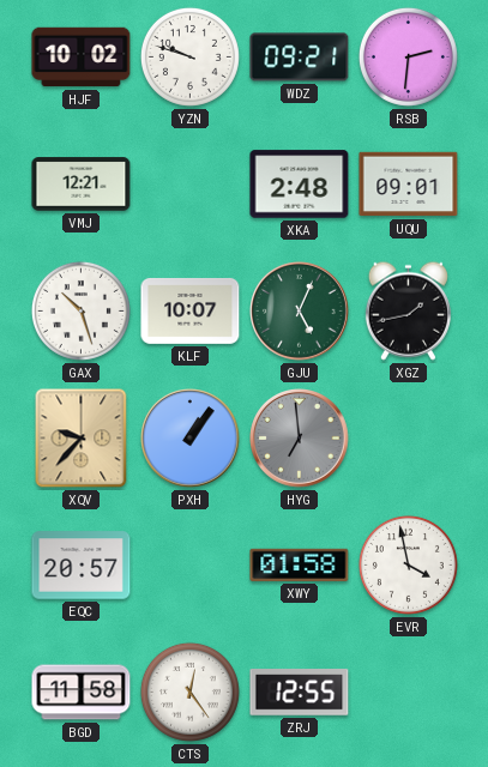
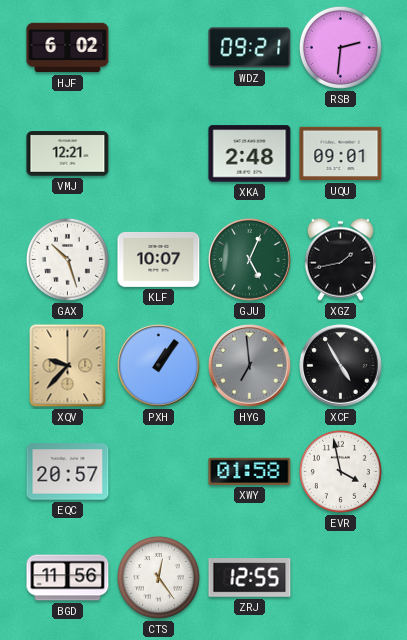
HJF: 10:02 -> 6:02 (68, 48)
YZN: 9:48 -> none (189, 56)
XCF: none -> 4:55 (341, 366)
BGD: 11:58 -> 11:56 (68, 578)
